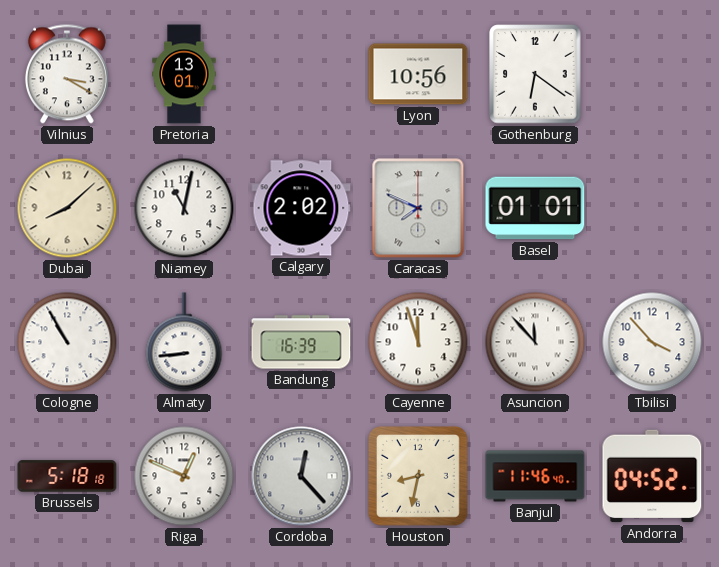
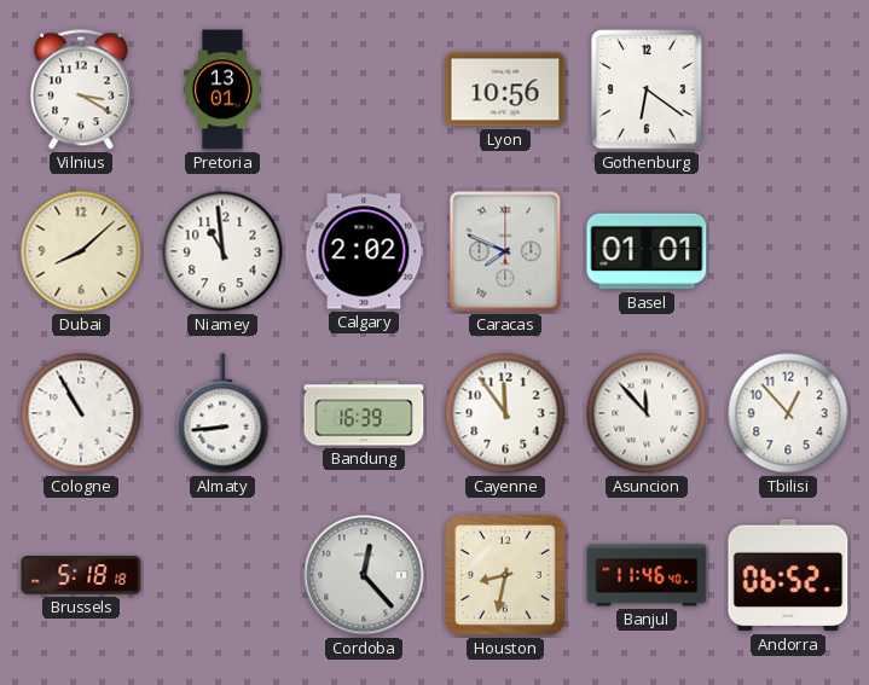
Niamey: 11:02 -> 10:59 (222, 251)
Cayenne: 11:57 -> 11:54 (505, 413)
Tbilisi: 3:53 -> 12:53 (788, 413)
Riga: 12:49 -> none (184, 476)
Andorra: 04:52 -> 06:52 (788, 575)
